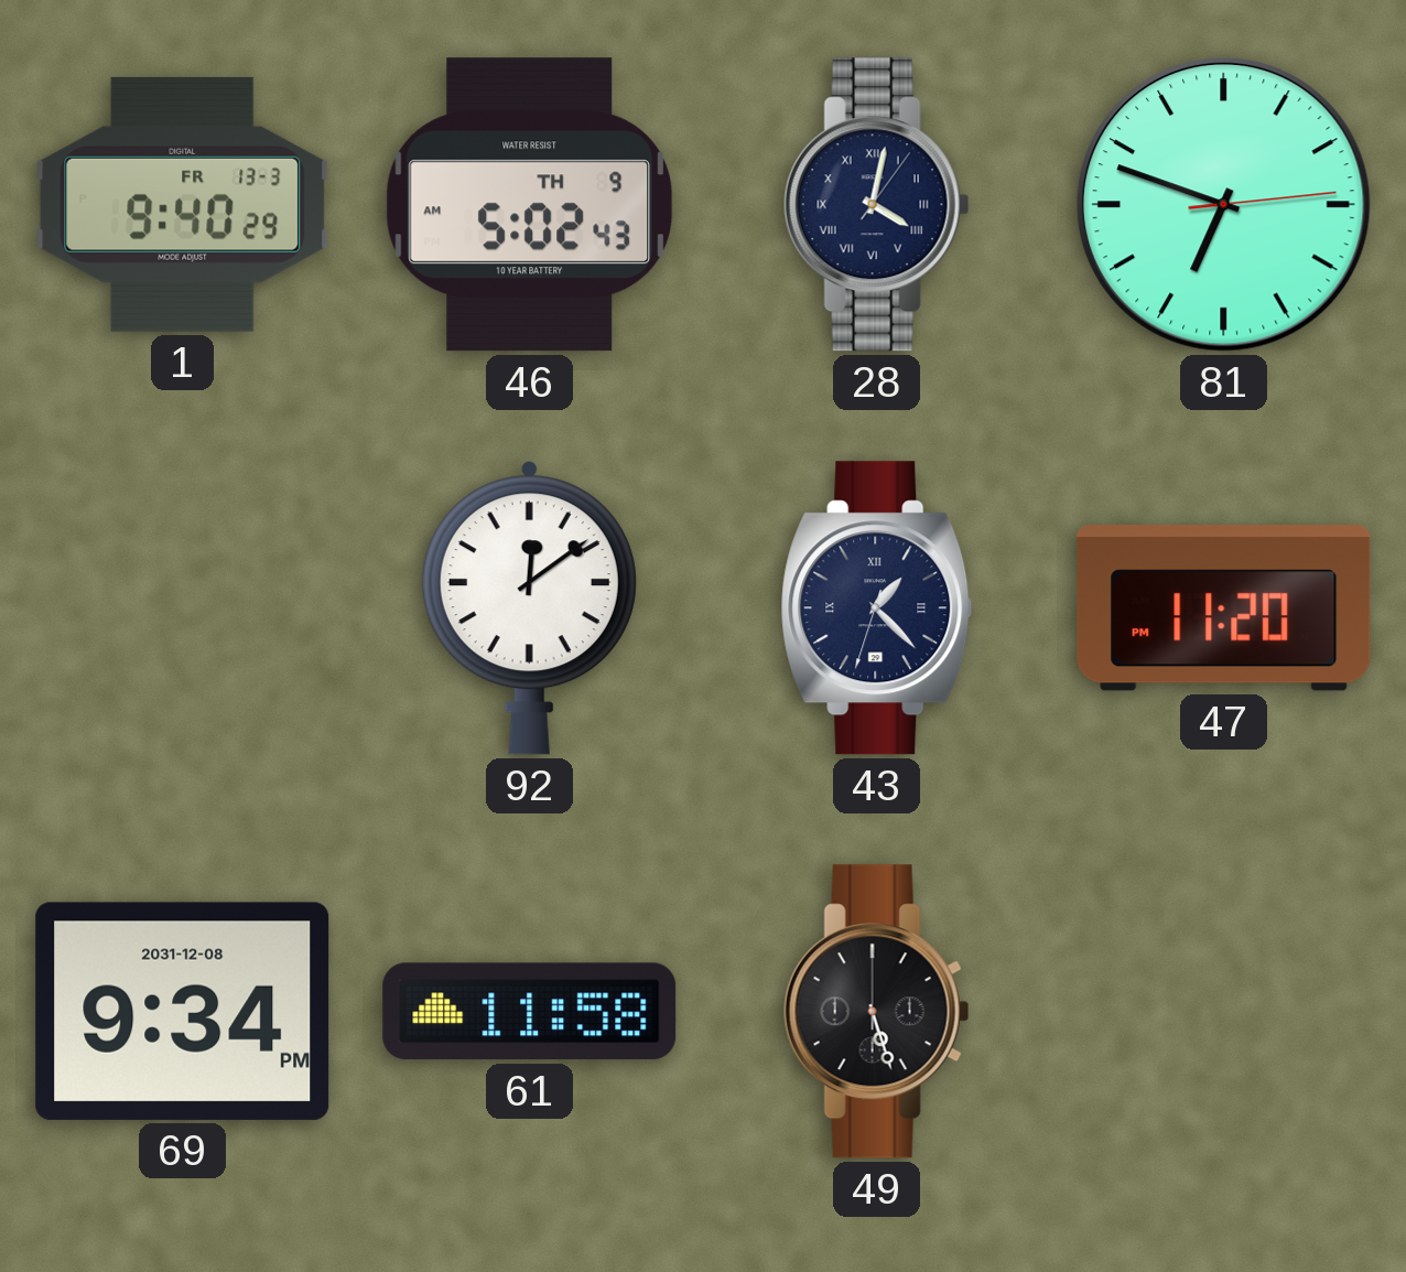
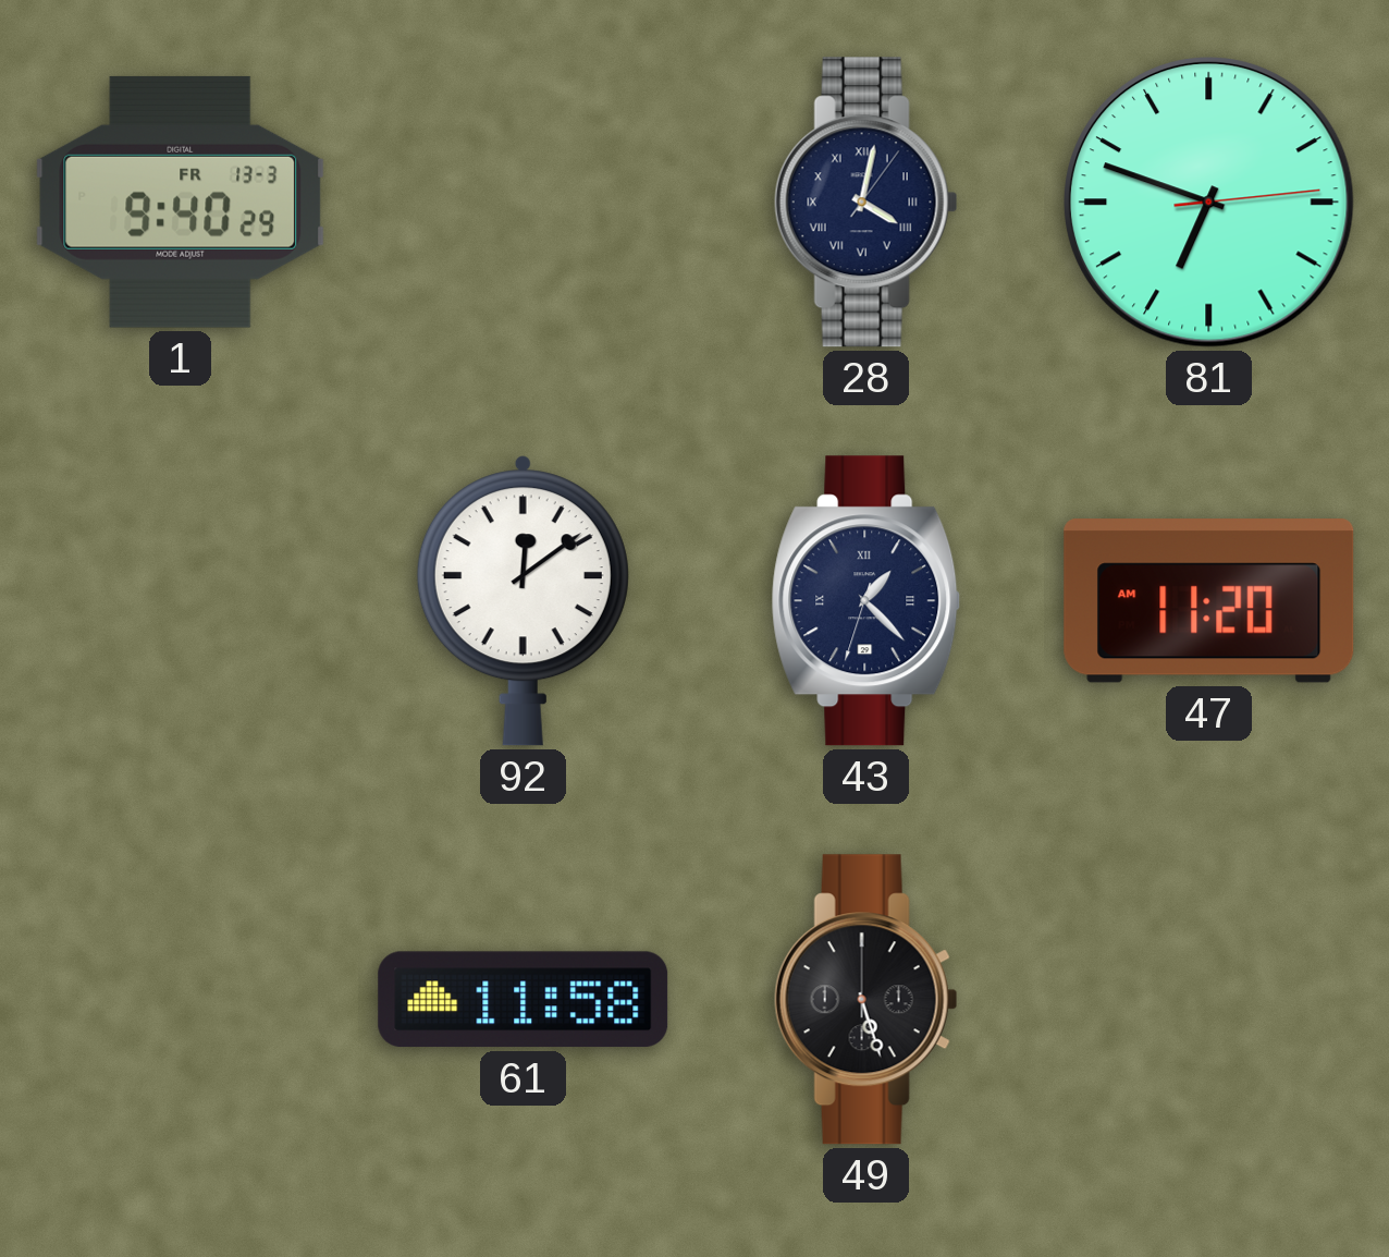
46: 5:02 -> none (530, 205)
47: 11:20 PM -> 11:20 AM (1209, 601)
69: 9:34 -> none (183, 1011)
